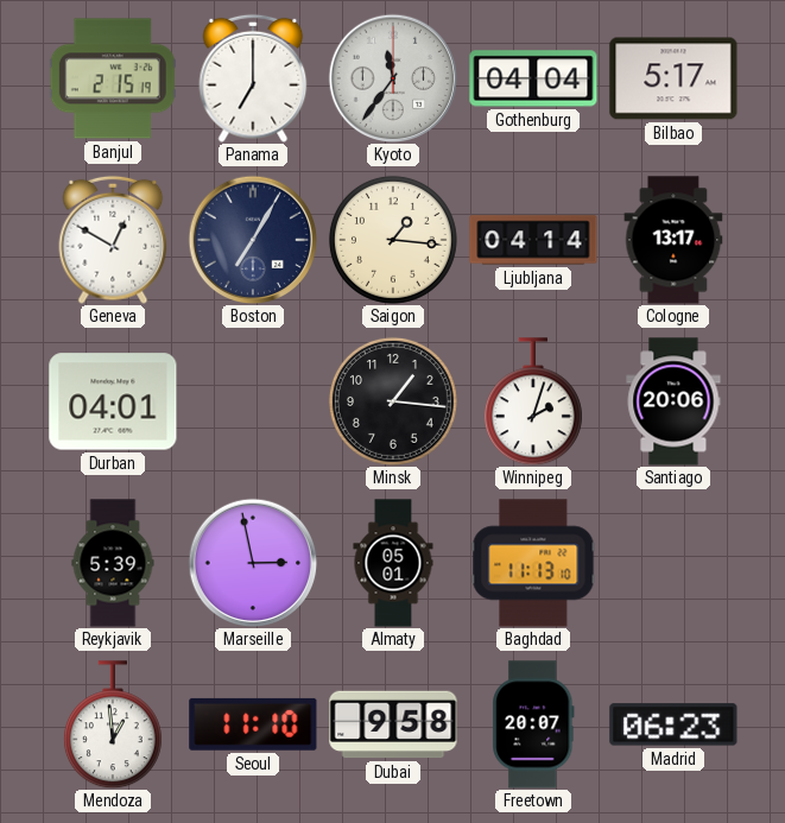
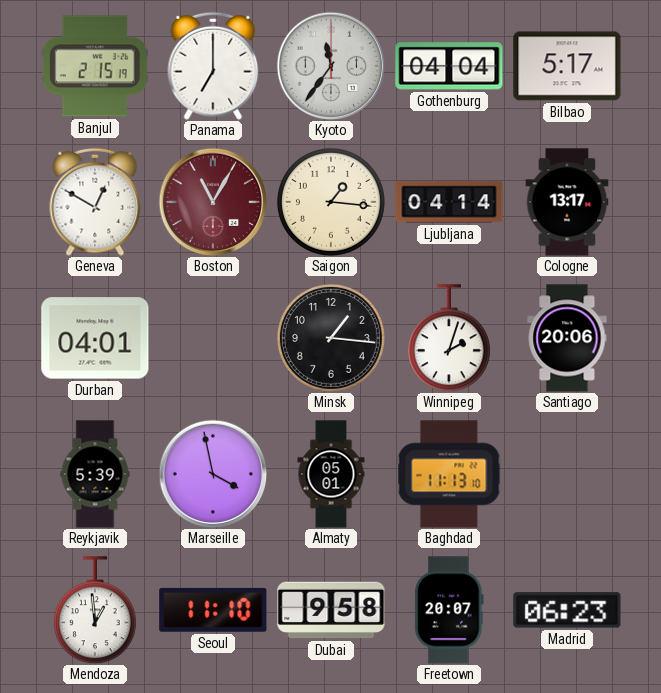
Boston: 7:05 -> 11:05 (213, 202)
Boston dial: navy -> burgundy (213, 202)
Marseille: 2:58 -> 3:58 (213, 474)
